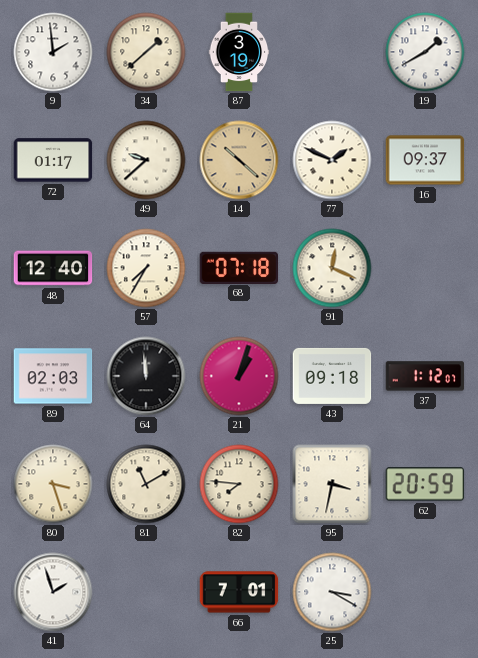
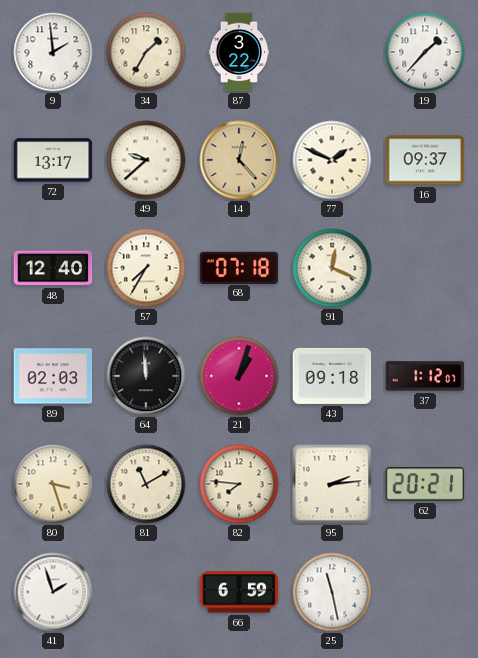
34: 1:38 -> 1:35 (146, 52)
87: 3:19 -> 3:22 (239, 52)
19: 1:40 -> 1:37 (425, 52)
72: 01:17 -> 13:17 (53, 160)
14: 10:22 -> 12:23 (239, 160)
95: 3:32 -> 2:14 (332, 484)
62: 20:59 -> 20:21 (425, 484)
66: 7:01 -> 6:59 (239, 592)
25: 3:20 -> 11:28 (332, 592)
